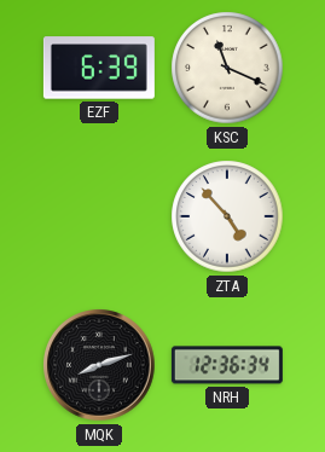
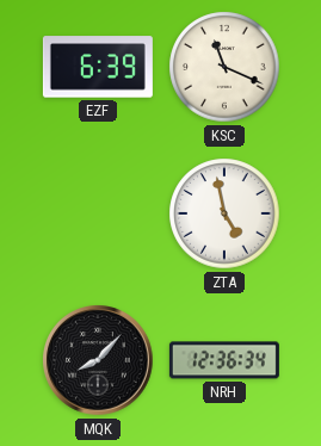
ZTA: 4:53 -> 4:58 (224, 213)
MQK: 8:12 -> 8:07 (99, 361)
